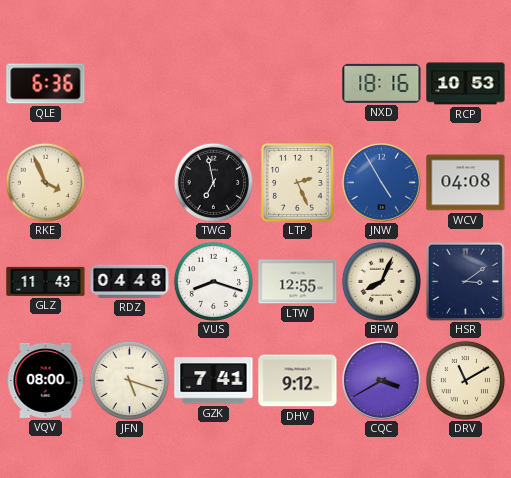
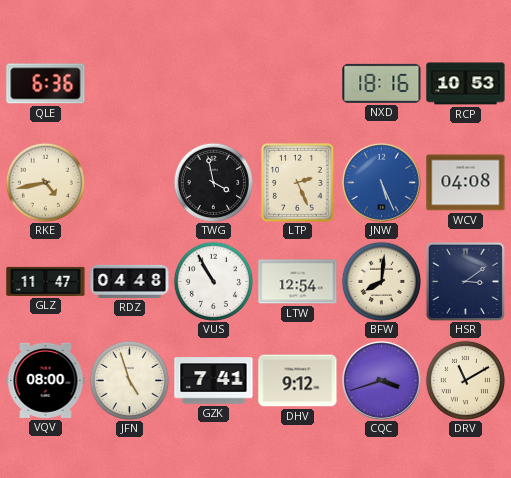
RKE: 3:56 -> 4:43 (45, 182)
TWG: 6:58 -> 3:58 (213, 182)
JNW: 4:55 -> 5:26 (381, 182)
GLZ: 11:43 -> 11:47 (46, 281)
VUS: 8:18 -> 10:55 (213, 281)
LTW: 12:55 -> 12:54 (298, 282)
BFW: 8:04 -> 8:01 (381, 281)
JFN: 5:18 -> 4:57 (129, 380)
CQC: 3:40 -> 3:42 (381, 380)
